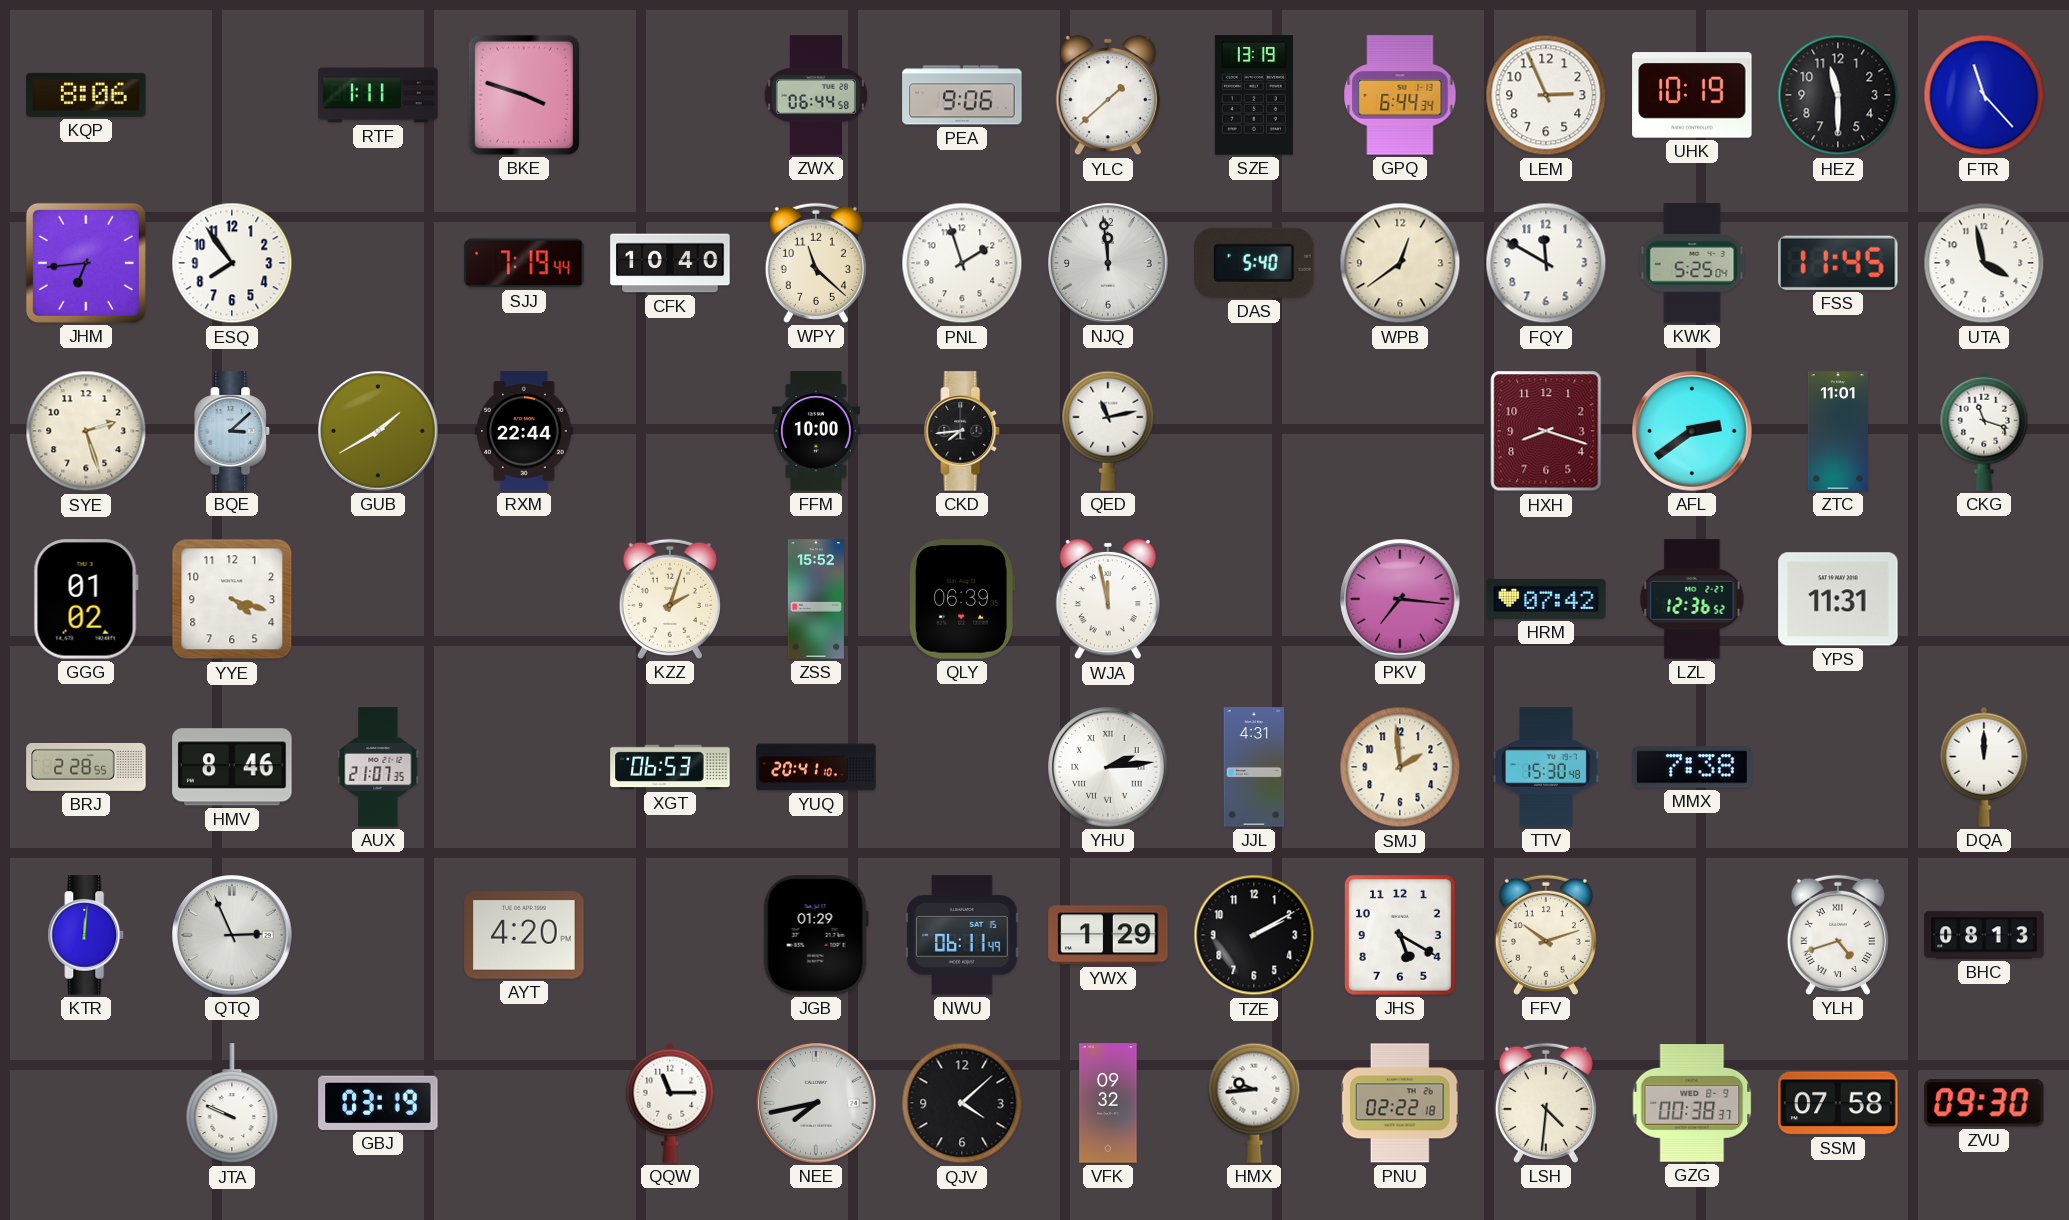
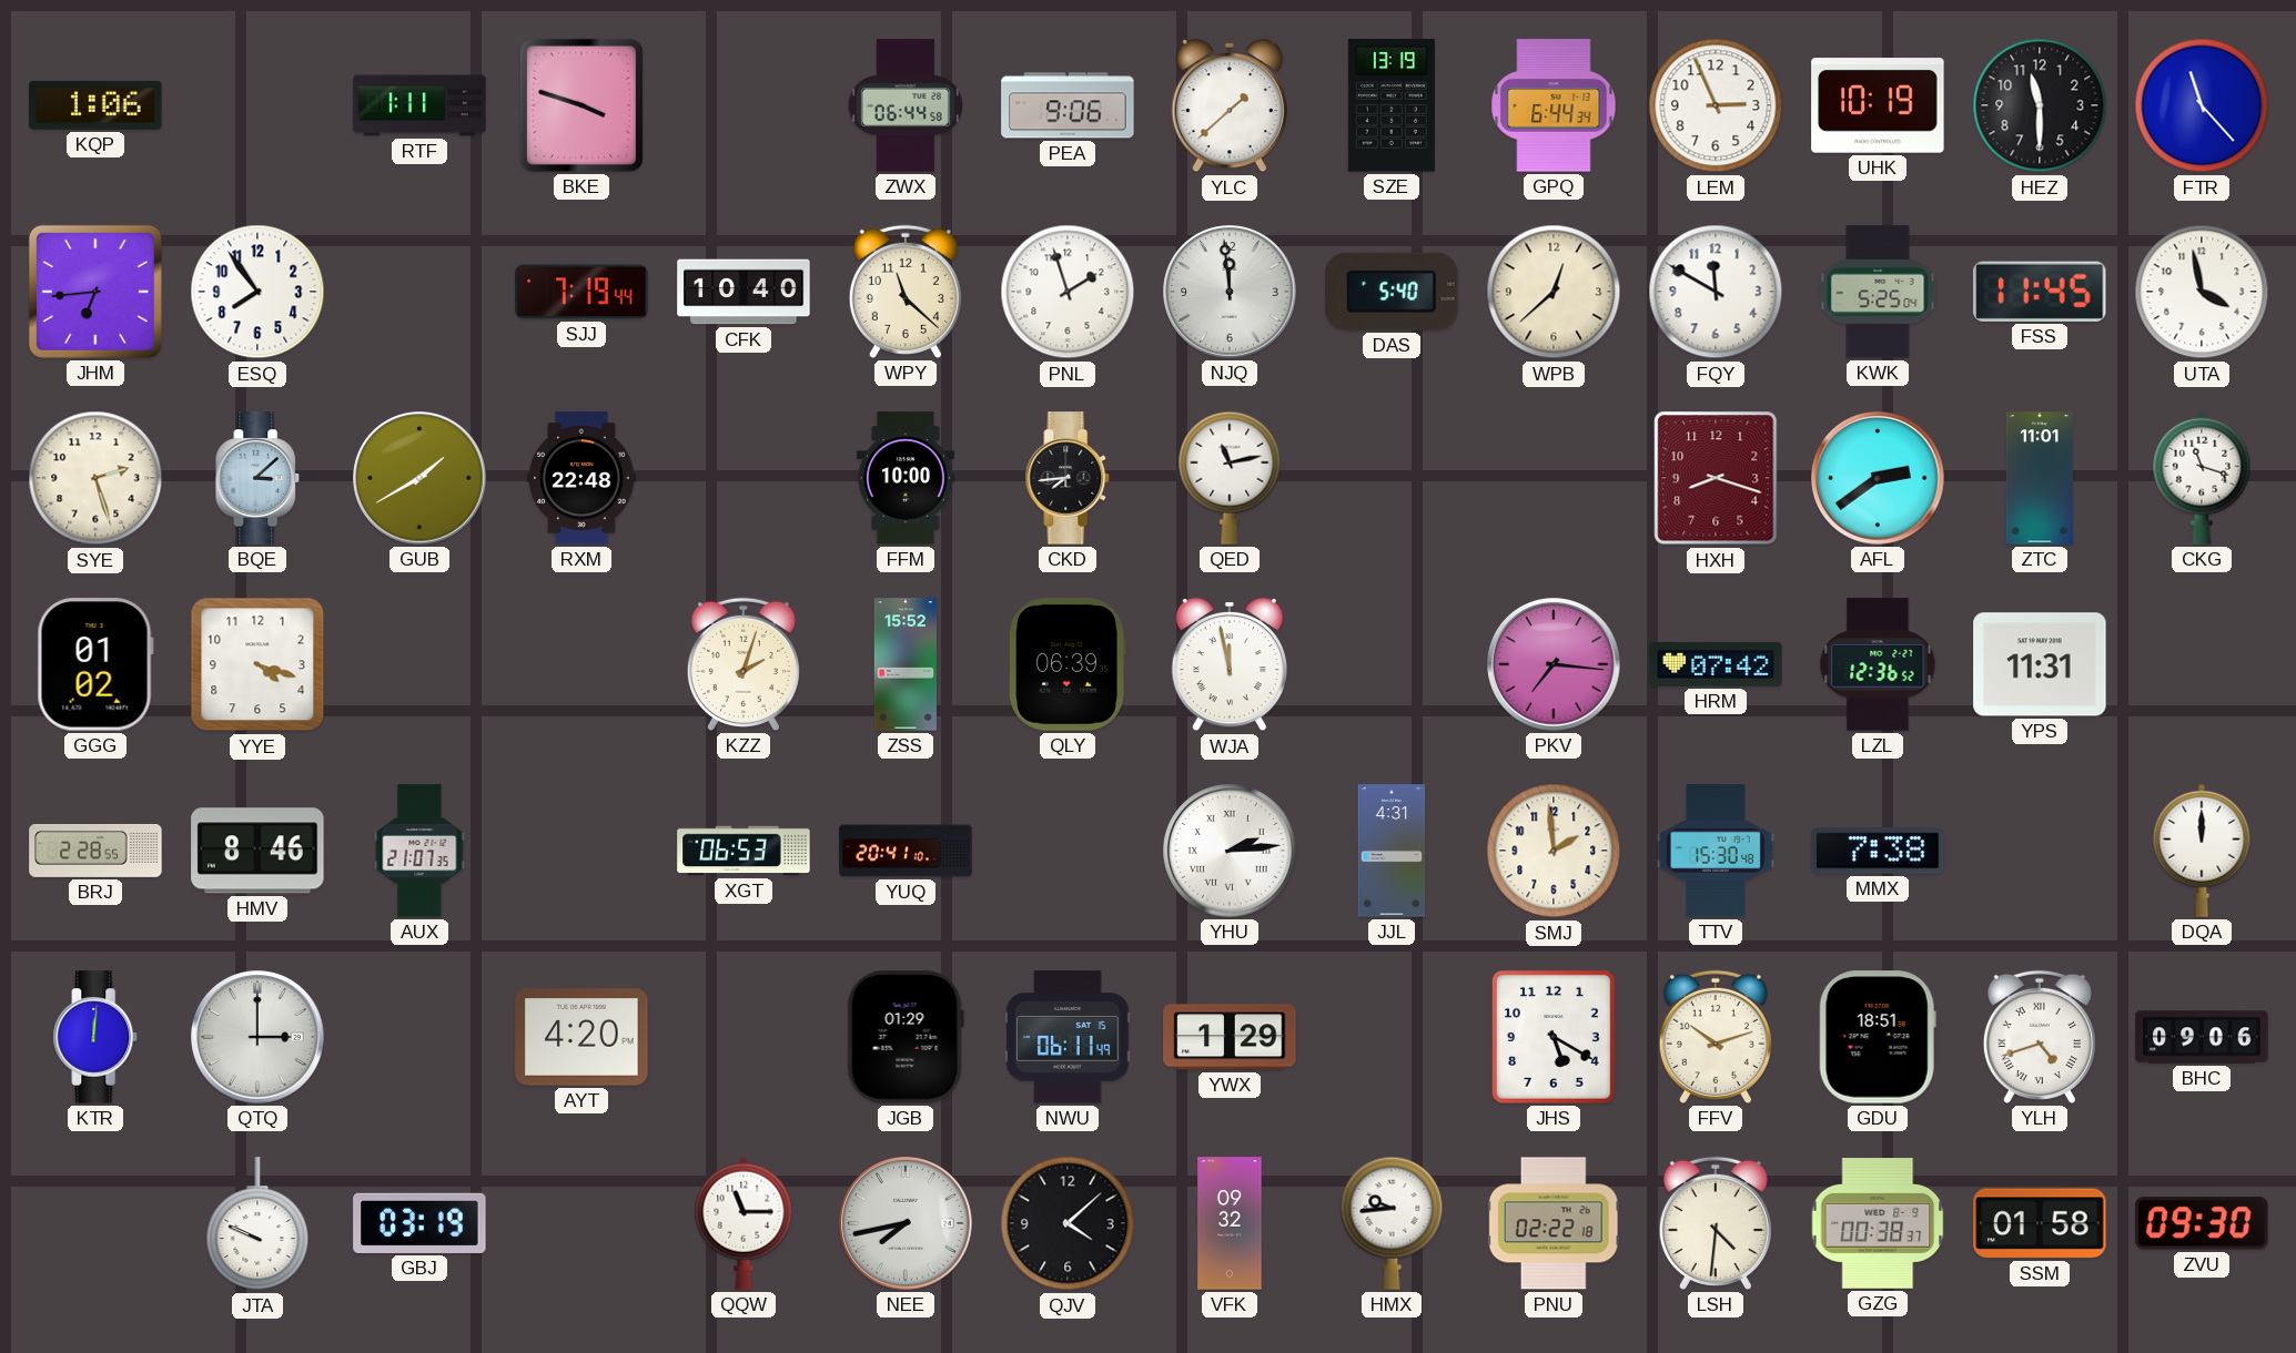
KQP: 8:06 -> 1:06 (95, 105)
WPB: 12:39 -> 12:38 (1554, 292)
RXM: 22:44 -> 22:48 (581, 478)
QTQ: 2:56 -> 3:00 (257, 1037)
TZE: 2:10 -> none (1254, 935)
GDU: none -> 18:51 (1878, 1037)
BHC: 08:13 -> 09:06 (2202, 1037)
SSM: 07:58 -> 01:58 (2040, 1223)
